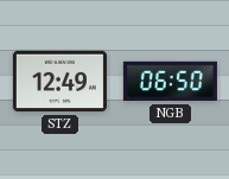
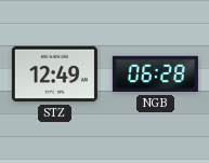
NGB: 06:50 -> 06:28 (155, 74)
